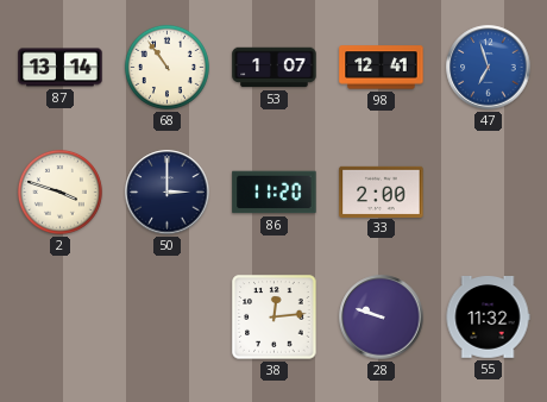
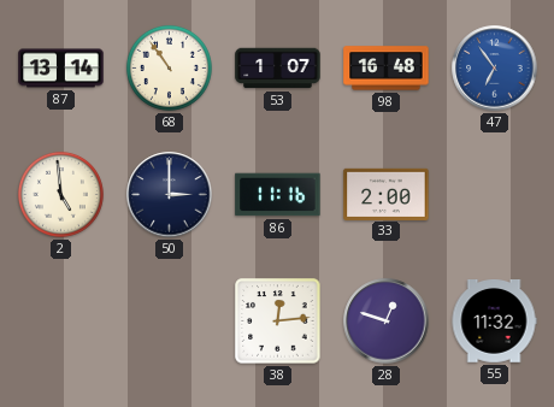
98: 12:41 -> 16:48 (387, 69)
47: 6:57 -> 6:54 (495, 69)
2: 3:48 -> 4:59 (60, 194)
86: 11:20 -> 11:16 (278, 195)
28: 9:48 -> 12:48 (387, 322)
